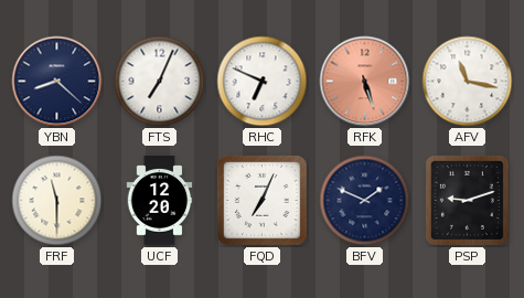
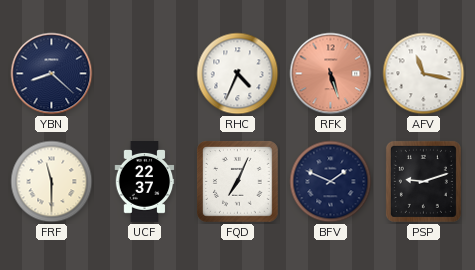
FTS: 7:04 -> none (160, 82)
RHC: 6:49 -> 4:34 (238, 74)
UCF: 12:20 -> 22:37 (145, 182)
